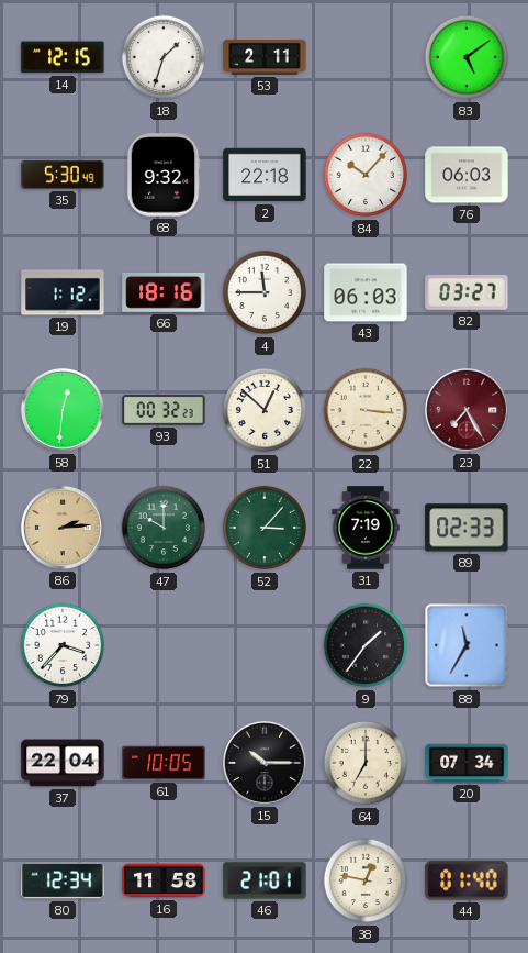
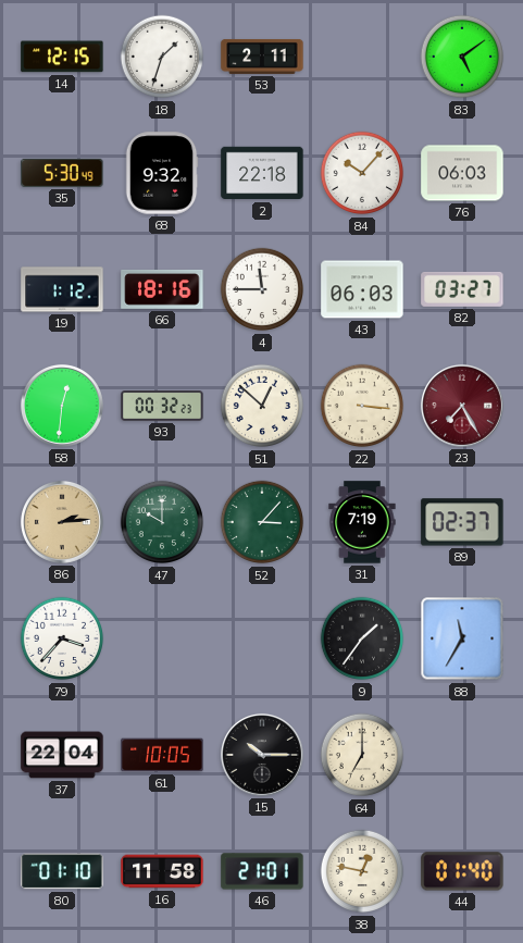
89: 02:33 -> 02:37 (462, 522)
20: 07:34 -> none (467, 763)
80: 12:34 -> 01:10 (62, 871)
